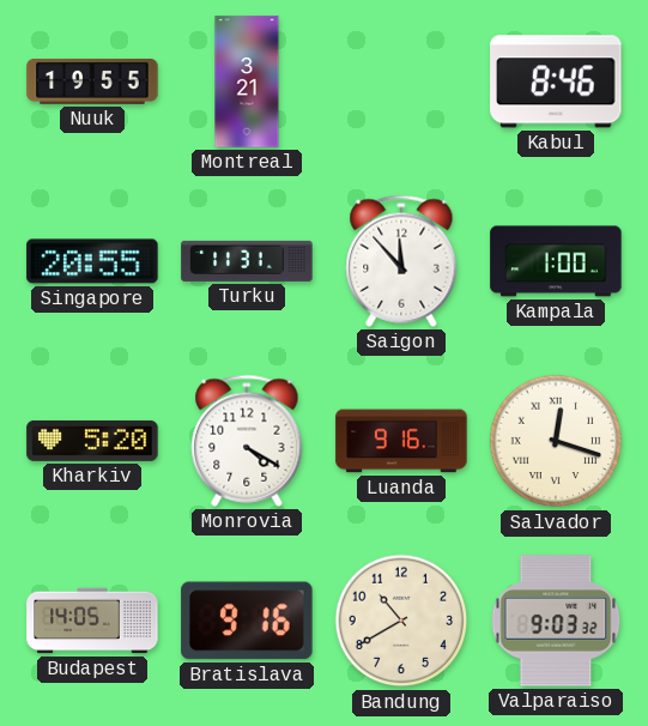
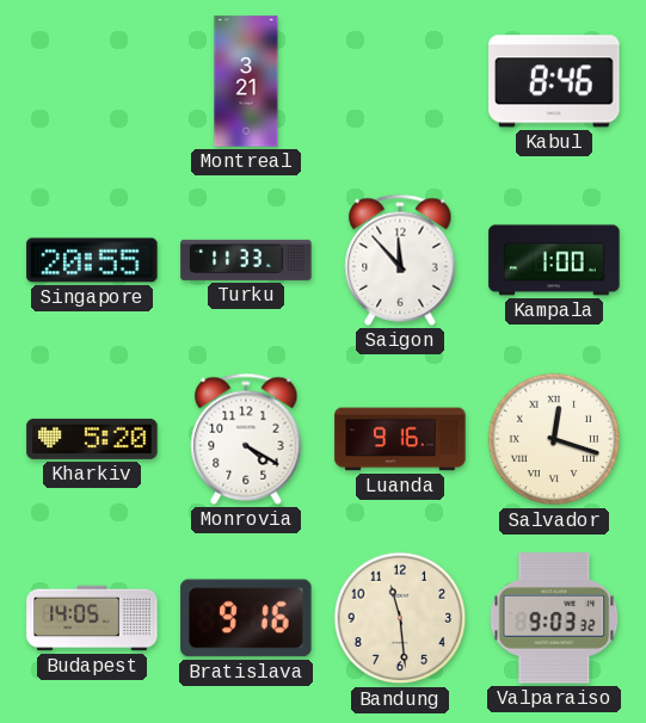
Nuuk: 19:55 -> none (92, 81)
Turku: 11:31 -> 11:33 (246, 260)
Bandung: 10:40 -> 11:29 (400, 618)
